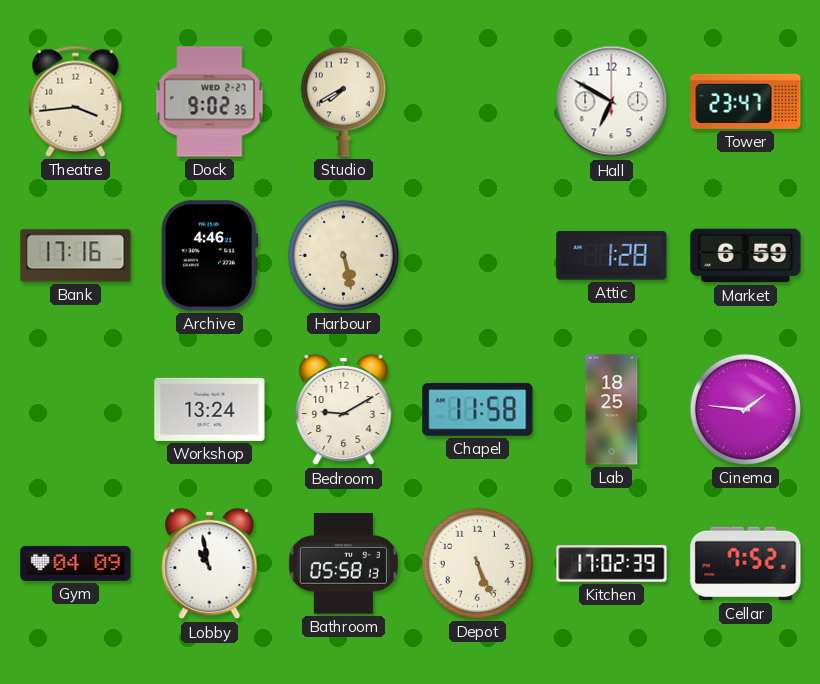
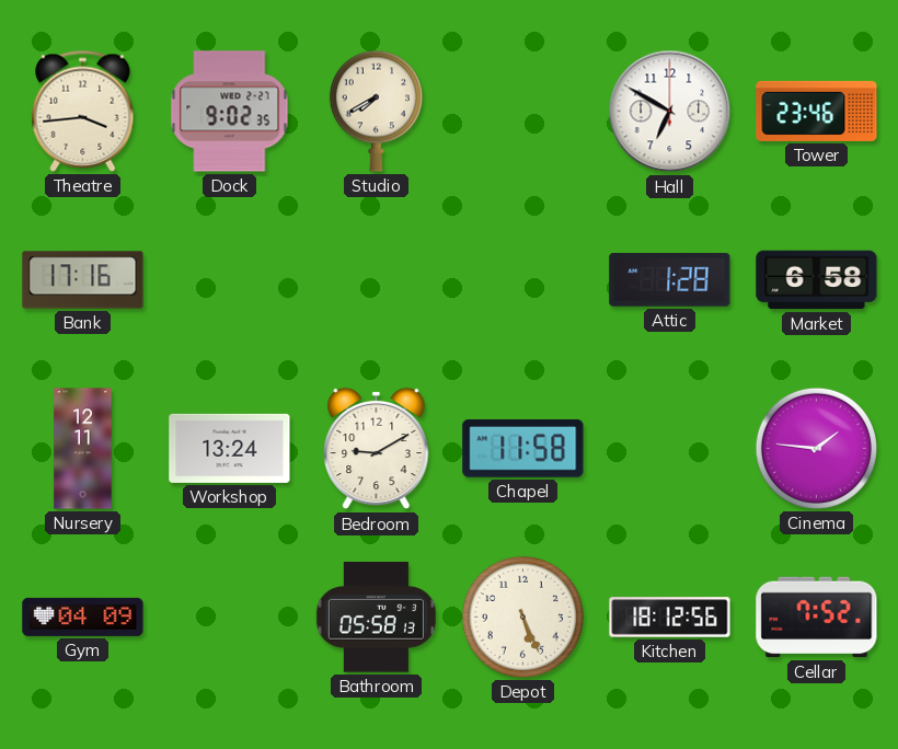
Tower: 23:47 -> 23:46 (817, 111)
Archive: 4:46 -> none (210, 256)
Harbour: 5:28 -> none (343, 255)
Market: 6:59 -> 6:58 (817, 280)
Nursery: none -> 12:11 (83, 449)
Lab: 18:25 -> none (612, 410)
Lobby: 10:58 -> none (210, 564)
Kitchen: 17:02 -> 18:12 (670, 618)
